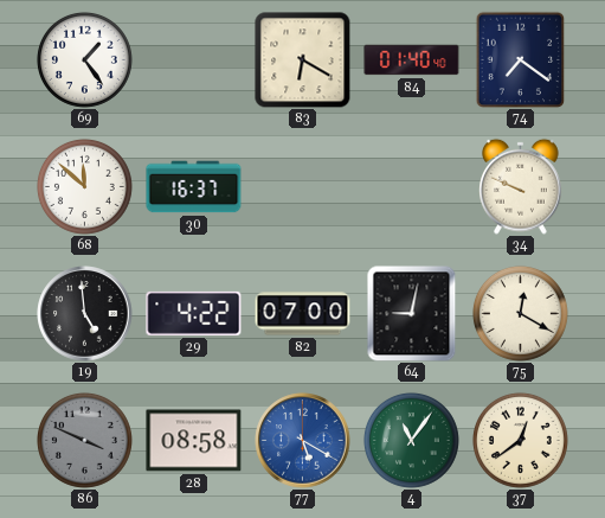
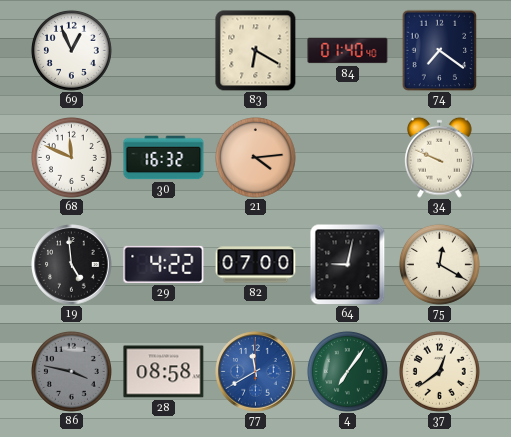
69: 1:24 -> 12:56 (71, 50)
68: 11:52 -> 11:49 (71, 157)
30: 16:37 -> 16:32 (164, 158)
21: none -> 4:14 (255, 157)
86: 3:49 -> 3:47 (71, 371)
77: 5:20 -> 11:40 (256, 372)
4: 11:06 -> 7:06 (347, 371)
